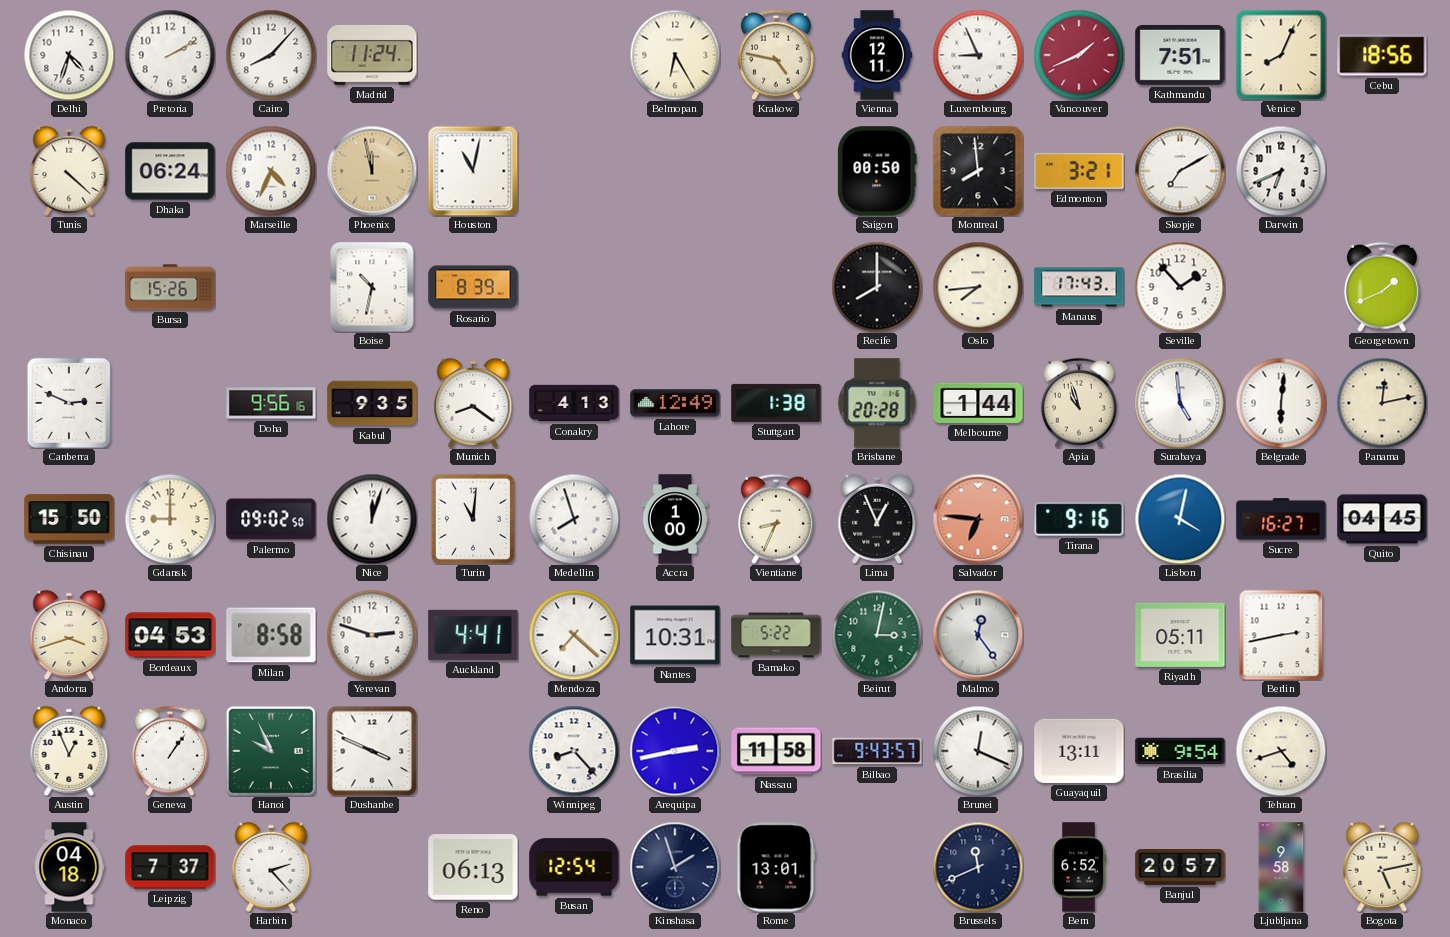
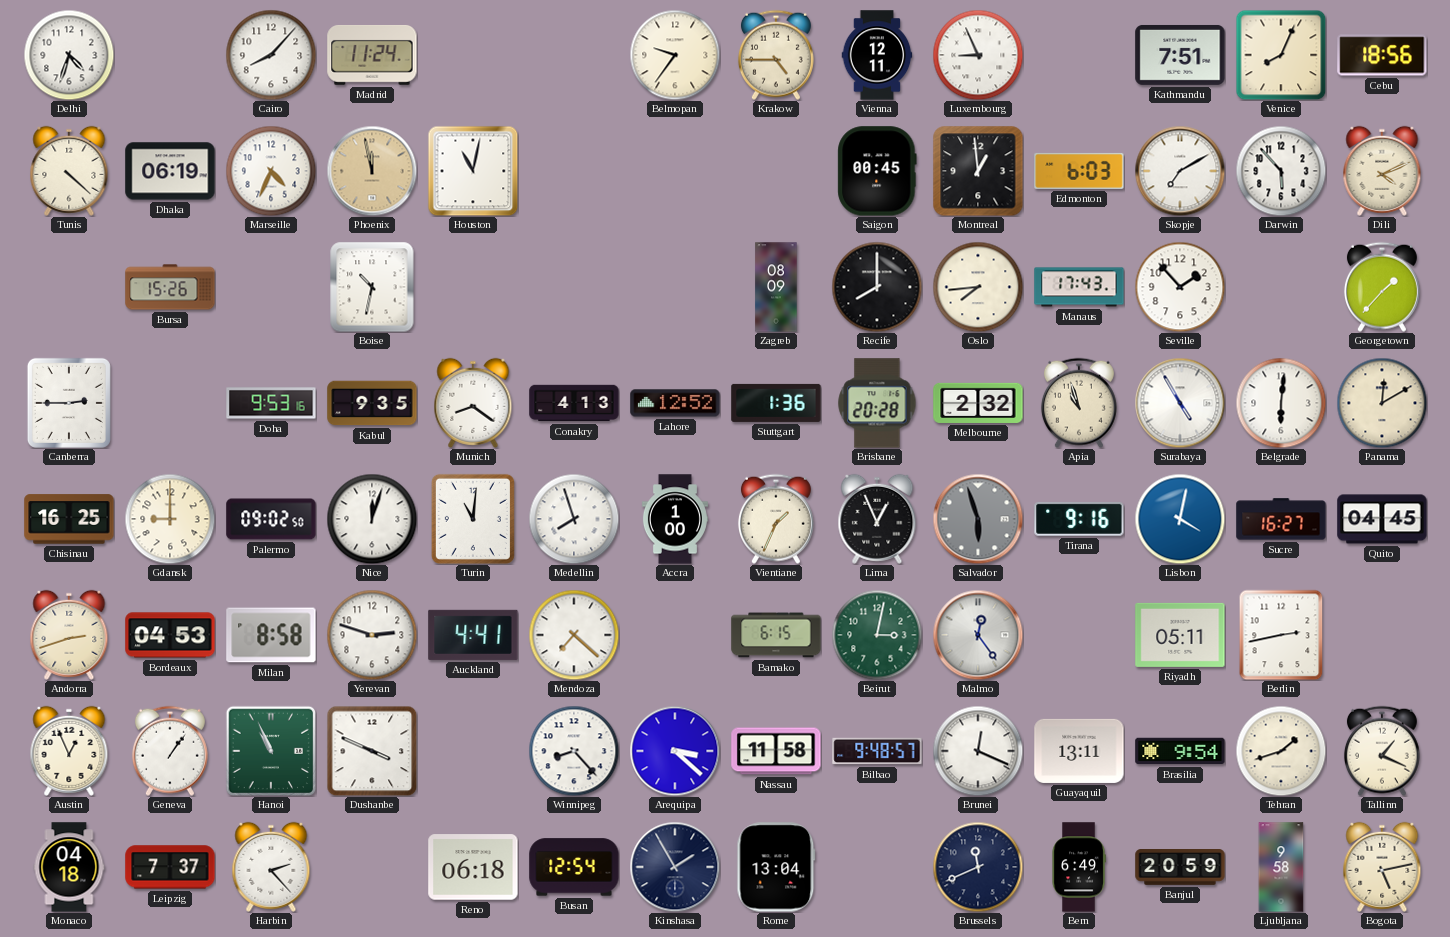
Pretoria: 2:10 -> none (170, 55)
Belmopan: 6:25 -> 9:36 (675, 55)
Krakow: 4:47 -> 4:45 (776, 55)
Vancouver: 1:41 -> none (1079, 55)
Dhaka: 06:24 -> 06:19 (170, 171)
Saigon: 00:50 -> 00:45 (877, 171)
Montreal: 7:59 -> 12:59 (978, 171)
Edmonton: 3:21 -> 6:03 (1079, 171)
Darwin: 6:41 -> 5:53 (1281, 171)
Dili: none -> 4:11 (1382, 171)
Rosario: 8:39 -> none (473, 287)
Zagreb: none -> 08:09 (776, 287)
Georgetown: 1:41 -> 1:37 (1382, 287)
Canberra: 2:49 -> 2:45 (69, 403)
Doha: 9:56 -> 9:53 (271, 403)
Lahore: 12:49 -> 12:52 (675, 403)
Stuttgart: 1:38 -> 1:36 (776, 403)
Melbourne: 1:44 -> 2:32 (978, 403)
Surabaya: 4:59 -> 4:55 (1180, 403)
Panama: 12:13 -> 12:10 (1382, 403)
Chisinau: 15:50 -> 16:25 (69, 519)
Vientiane: 8:34 -> 1:34 (776, 519)
Salvador: 6:46 -> 5:57 (978, 519)
Salvador dial: salmon -> grey (978, 519)
Andorra: 3:42 -> 2:42 (69, 635)
Nantes: 10:31 -> none (675, 635)
Bamako: 5:22 -> 6:15 (776, 635)
Hanoi: 9:56 -> 10:56 (271, 751)
Arequipa: 2:43 -> 3:22 (675, 751)
Bilbao: 9:43 -> 9:48 (877, 751)
Tehran: 4:42 -> 1:42 (1281, 751)
Tallinn: none -> 1:19 (1382, 751)
Reno: 06:13 -> 06:18 (473, 867)
Kinshasa: 1:57 -> 1:55 (675, 867)
Rome: 13:01 -> 13:04 (776, 867)
Bern: 6:52 -> 6:49 (1079, 867)
Banjul: 20:57 -> 20:59 (1180, 867)
